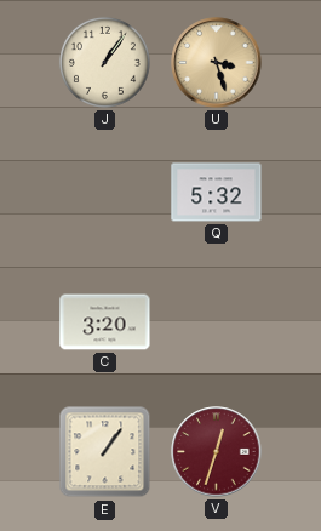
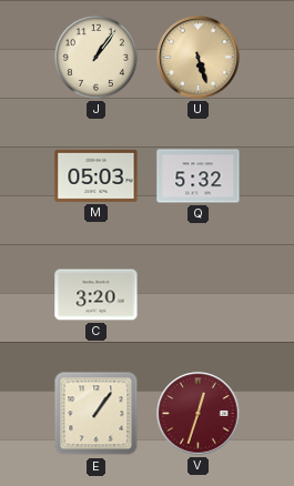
U: 3:27 -> 5:27 (199, 58)
M: none -> 05:03 (97, 175)
